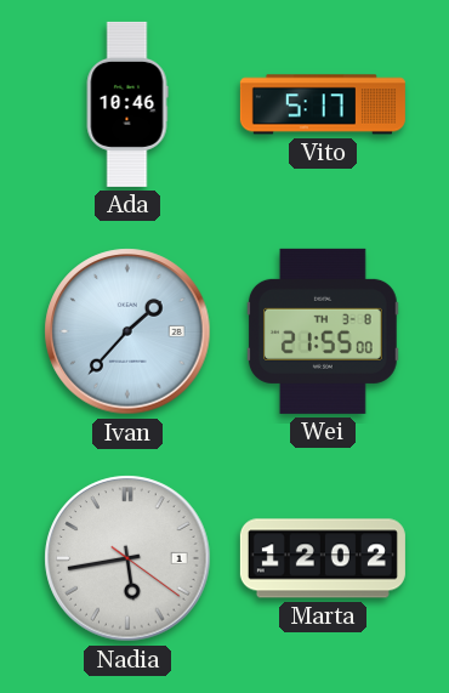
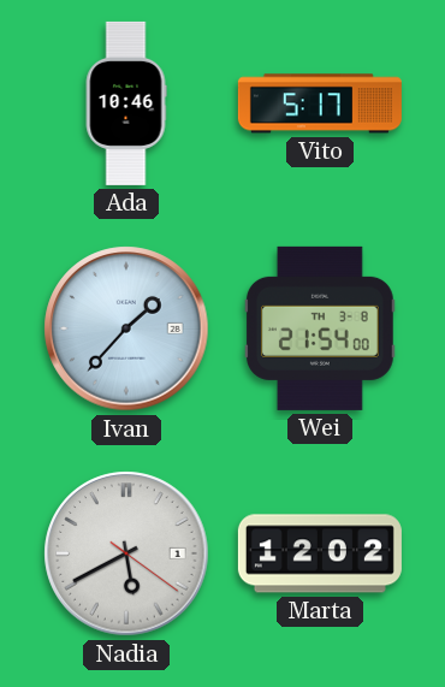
Wei: 21:55 -> 21:54 (320, 328)
Nadia: 5:43 -> 5:40 (126, 553)
